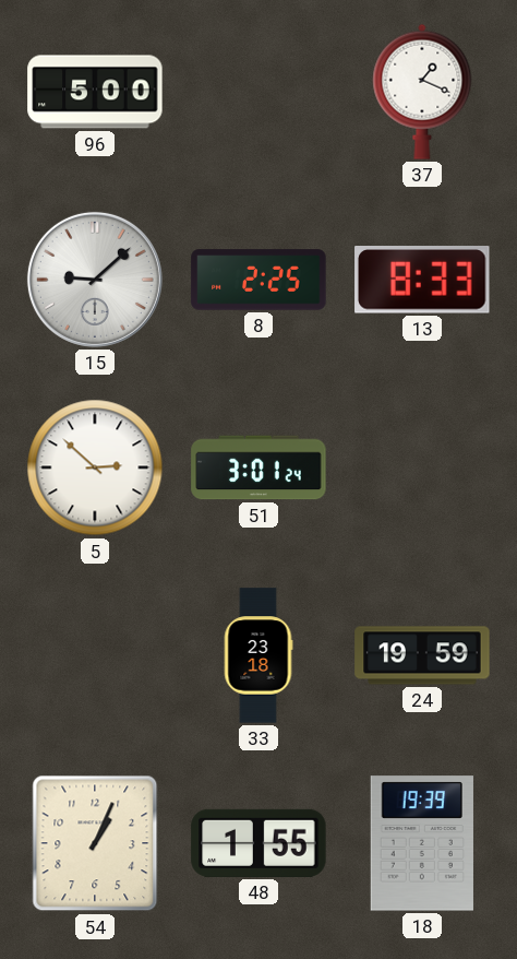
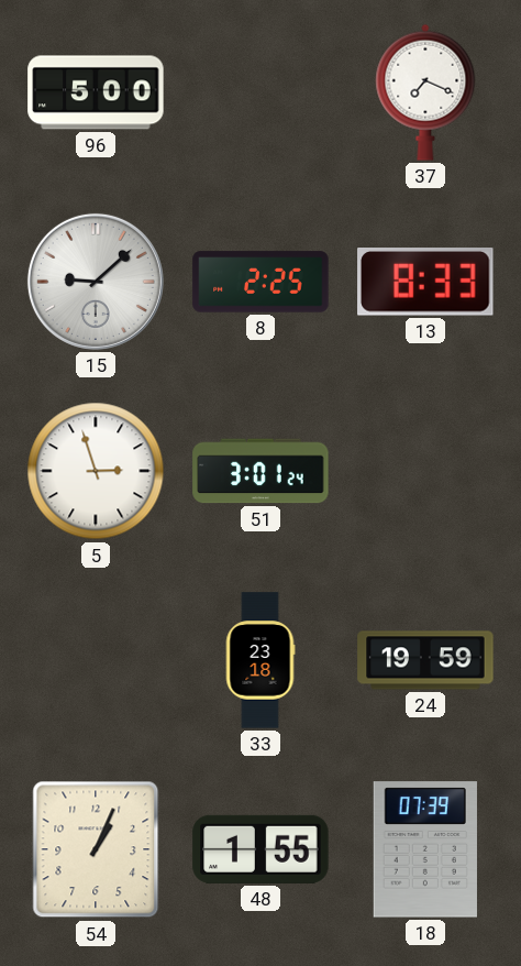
37: 1:19 -> 7:19 (425, 92)
5: 2:52 -> 2:57 (96, 471)
18: 19:39 -> 07:39 (425, 849)
